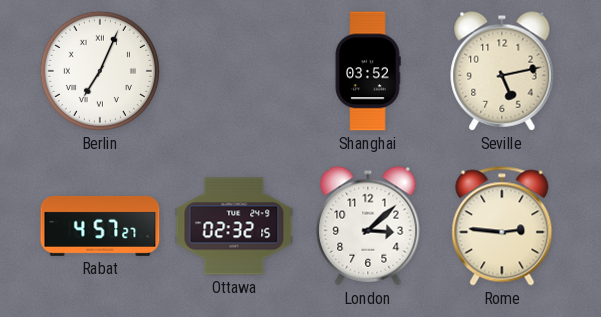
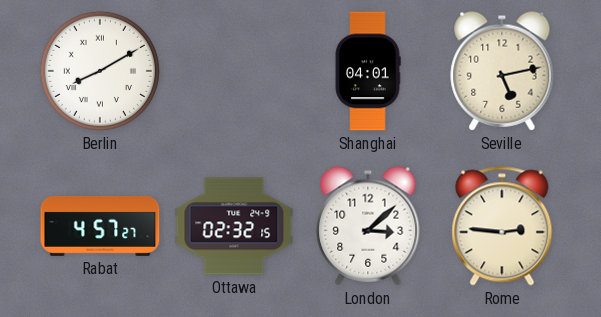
Berlin: 7:04 -> 8:10 (100, 71)
Shanghai: 03:52 -> 04:01 (368, 71)
